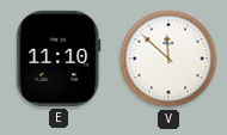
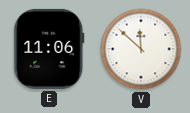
E: 11:10 -> 11:06 (49, 49)
